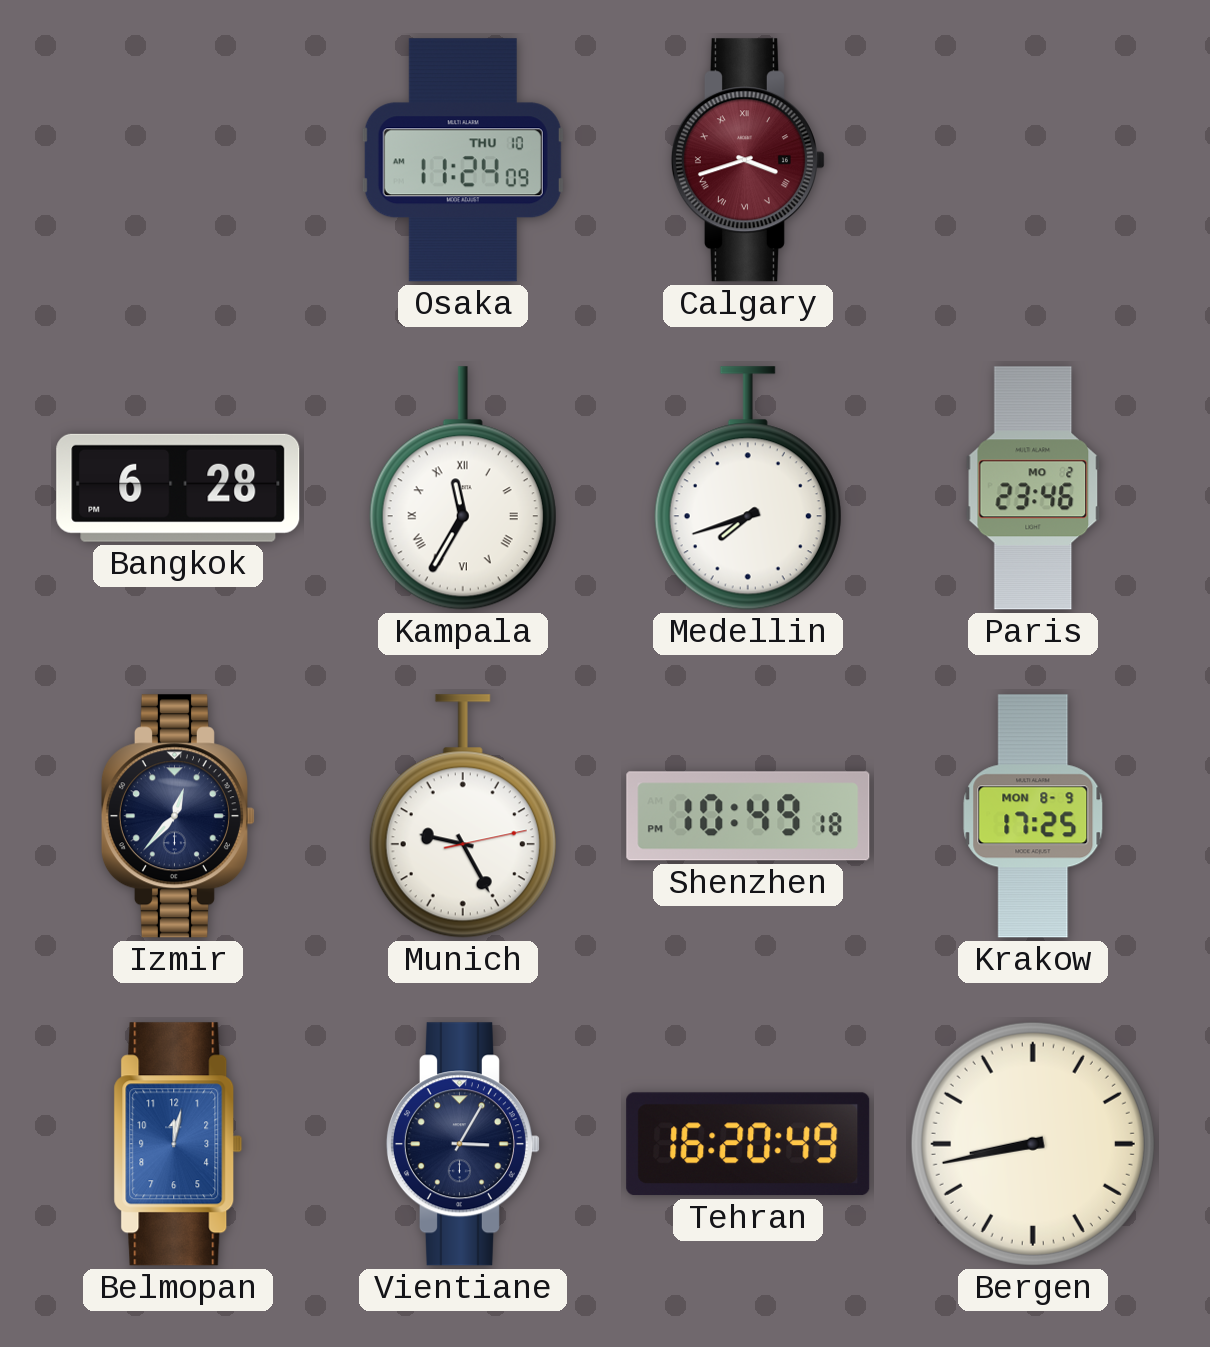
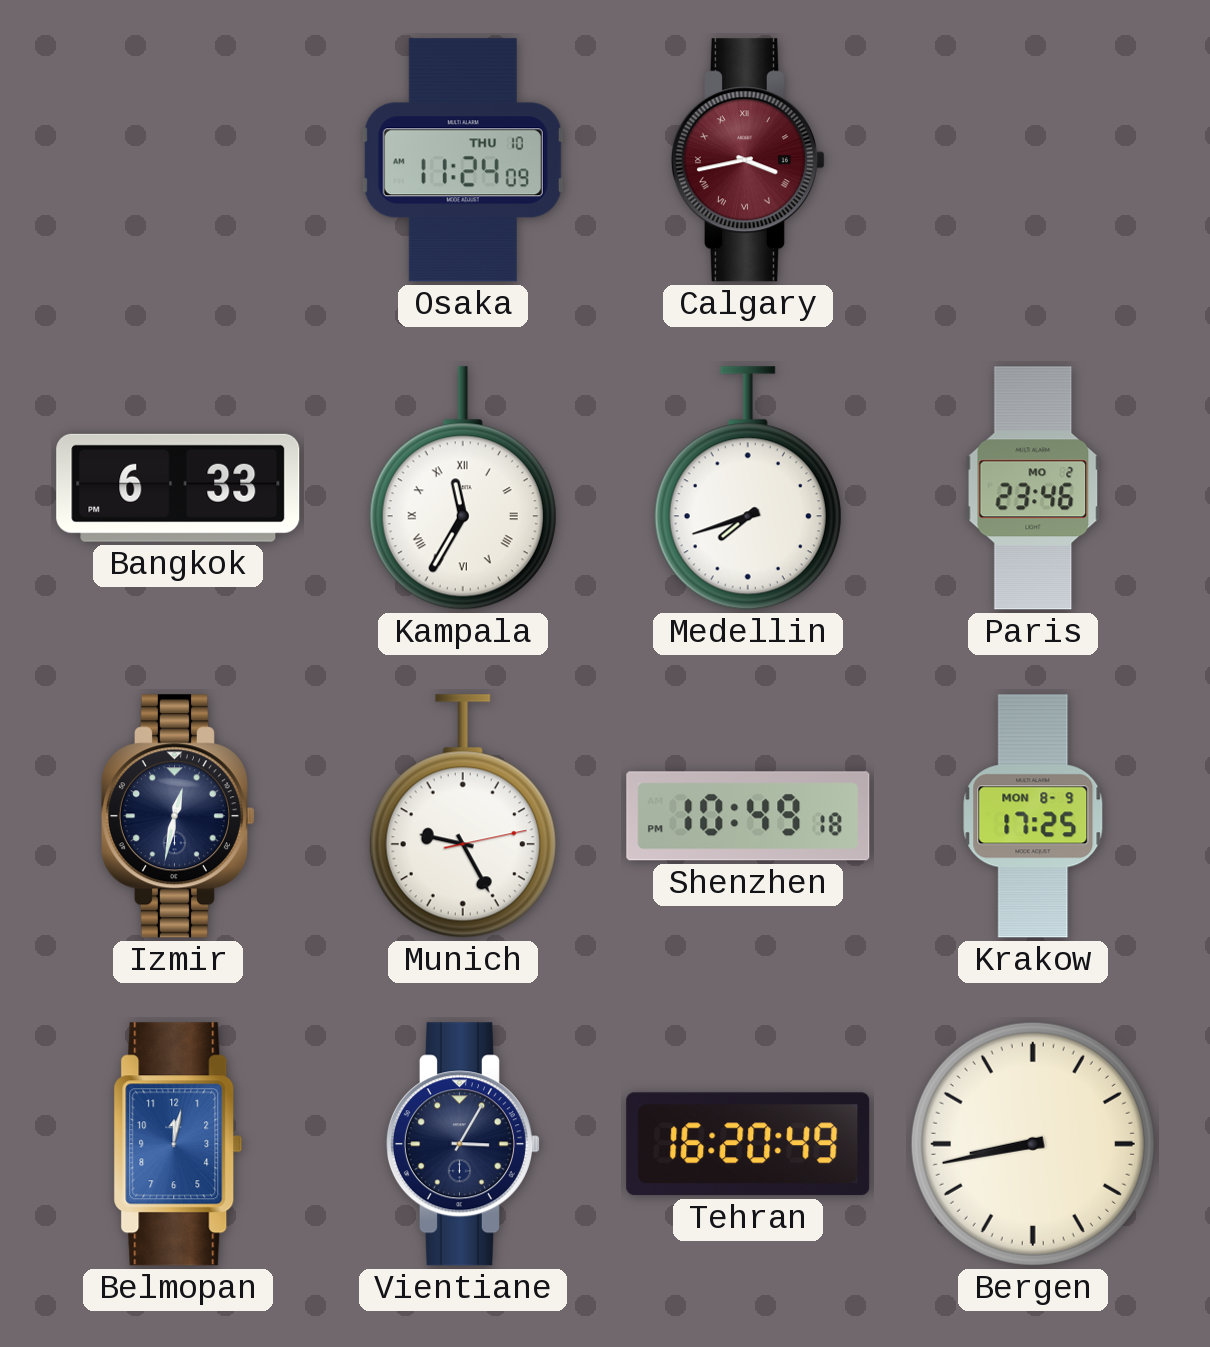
Calgary: 3:42 -> 3:43 (748, 160)
Bangkok: 6:28 -> 6:33 (178, 488)
Izmir: 12:37 -> 12:32 (178, 816)
